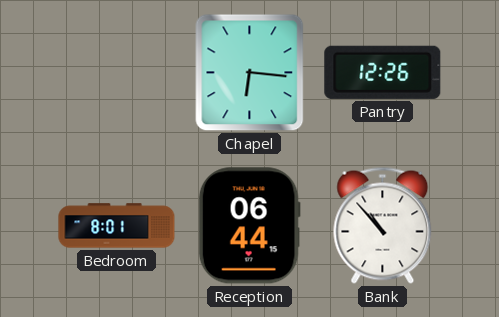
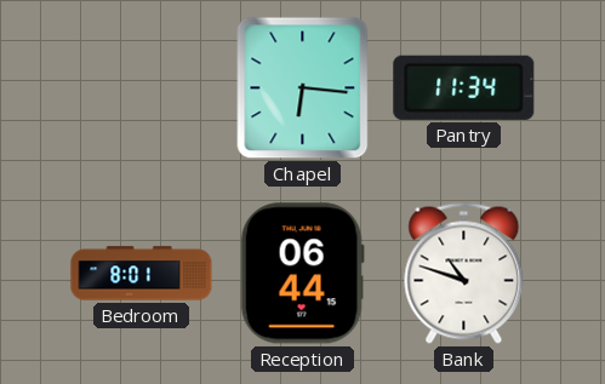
Pantry: 12:26 -> 11:34 (464, 87)
Bank: 10:53 -> 10:48 (464, 273)
